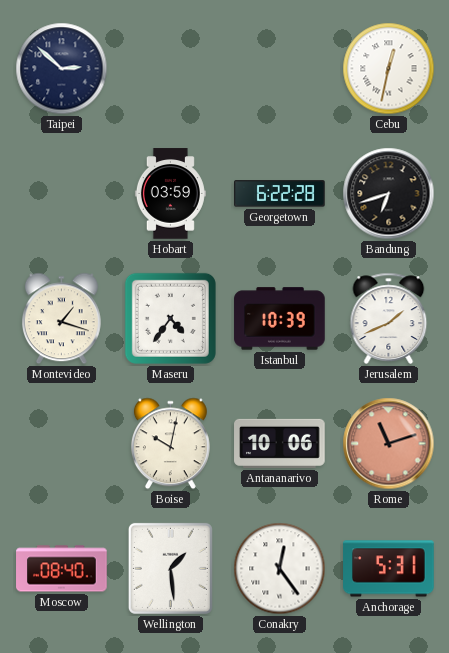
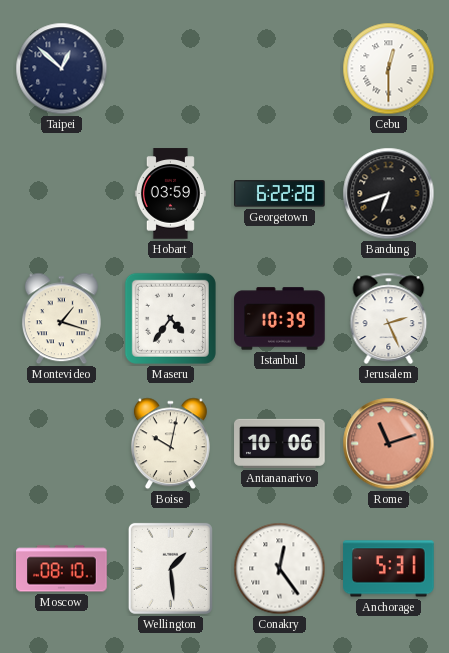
Taipei: 2:52 -> 12:52 (62, 69)
Cebu: 12:32 -> 12:30 (389, 69)
Jerusalem: 1:41 -> 2:26 (389, 318)
Moscow: 08:40 -> 08:10 (62, 569)
